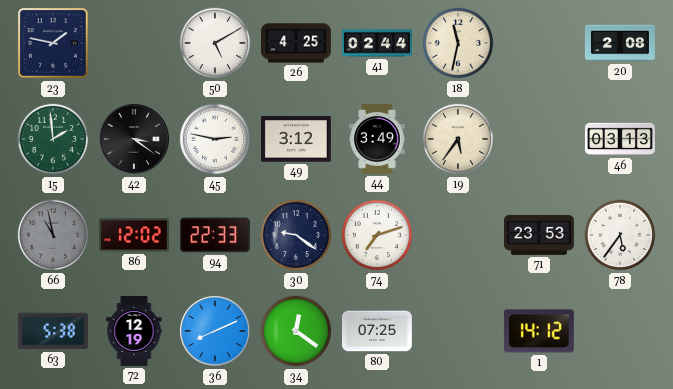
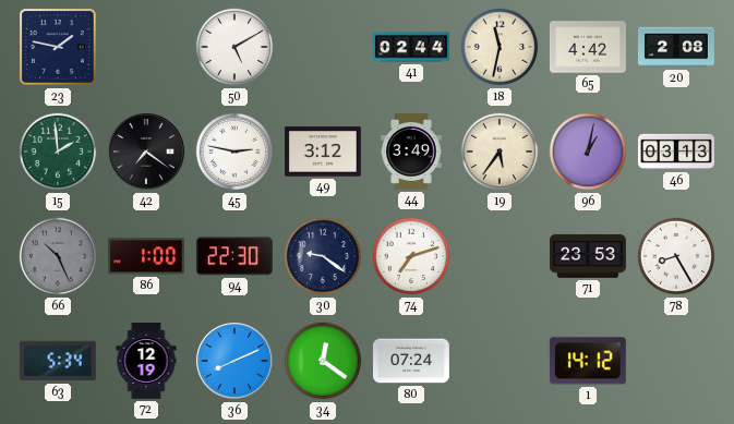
26: 4:25 -> none (296, 43)
65: none -> 4:42 (588, 47)
42: 3:21 -> 7:21 (147, 153)
96: none -> 1:02 (588, 152)
66: 10:58 -> 10:26 (58, 256)
86: 12:02 -> 1:00 (146, 256)
94: 22:33 -> 22:30 (234, 256)
78: 5:36 -> 8:25 (676, 256)
63: 5:38 -> 5:34 (58, 361)
80: 07:25 -> 07:24 (411, 361)
